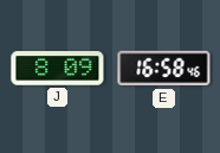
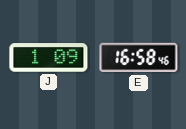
J: 8:09 -> 1:09 (49, 58)
